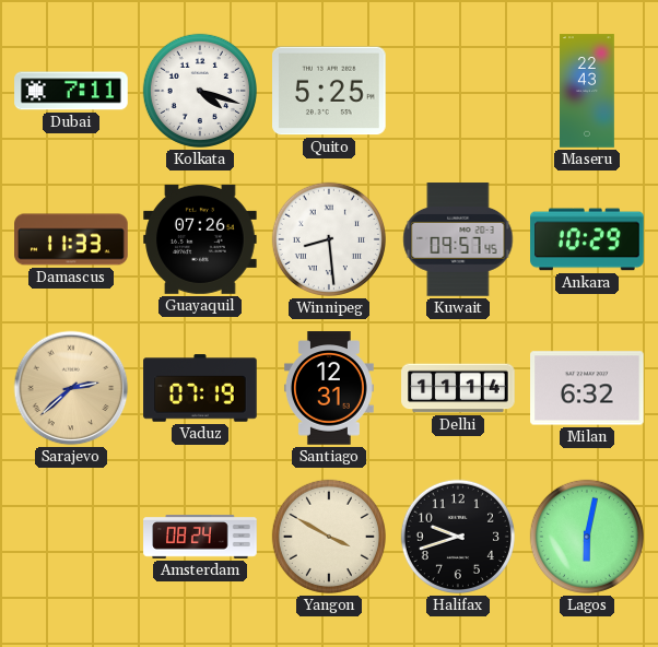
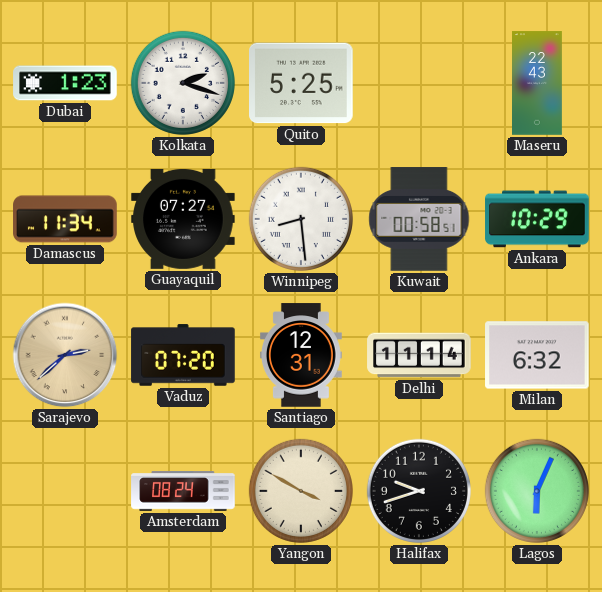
Dubai: 7:11 -> 1:23 (65, 83)
Kolkata: 4:18 -> 2:18 (183, 83)
Damascus: 11:33 -> 11:34 (65, 219)
Guayaquil: 07:26 -> 07:27 (183, 219)
Kuwait: 09:57 -> 00:58 (419, 219)
Vaduz: 07:19 -> 07:20 (183, 355)
Lagos: 6:02 -> 6:04 (537, 491)
